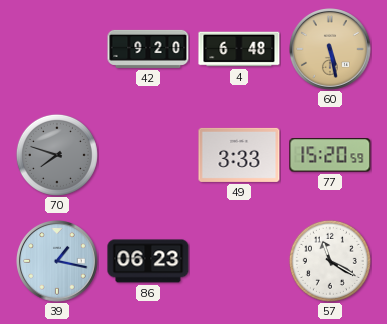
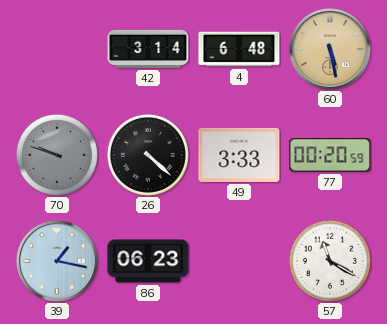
42: 9:20 -> 3:14 (148, 49)
70: 7:48 -> 9:48 (57, 155)
26: none -> 4:22 (148, 155)
77: 15:20 -> 00:20 (330, 155)
